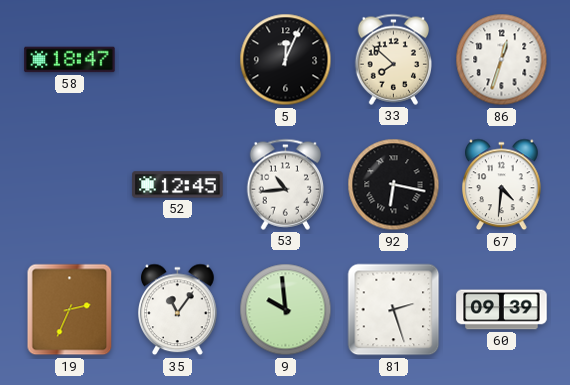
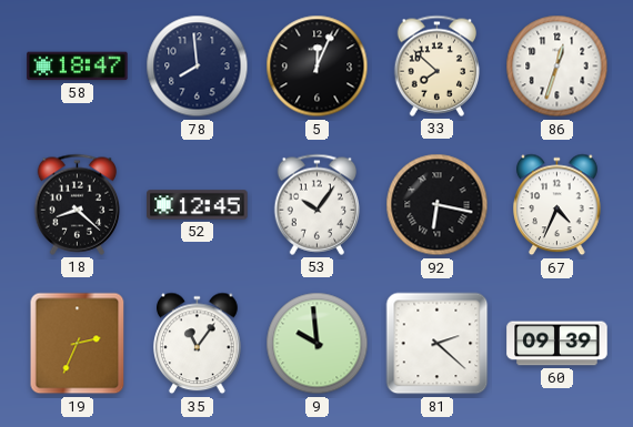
78: none -> 7:59 (198, 67)
18: none -> 8:22 (77, 204)
53: 10:44 -> 10:06 (316, 204)
67: 4:31 -> 4:34 (557, 205)
81: 2:27 -> 2:22 (438, 344)
